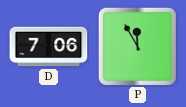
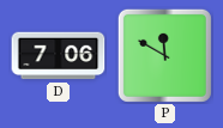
P: 11:55 -> 11:50 (164, 55)
